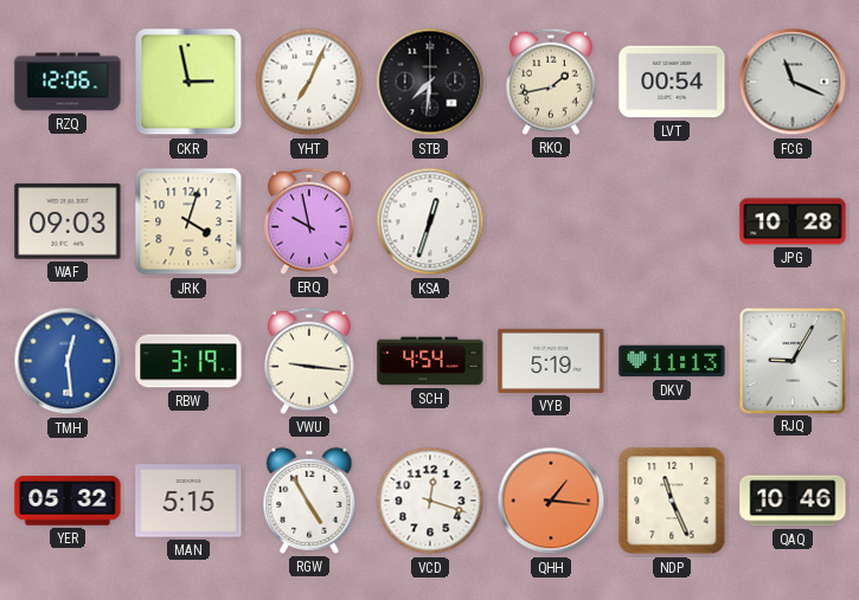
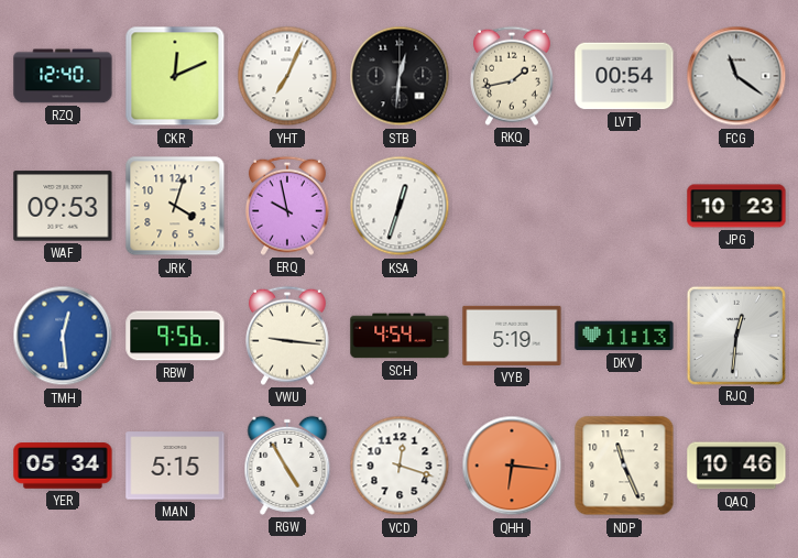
RZQ: 12:06 -> 12:40 (63, 76)
CKR: 2:58 -> 12:11 (175, 76)
STB: 7:31 -> 12:31 (400, 76)
FCG: 11:19 -> 11:21 (736, 76)
WAF: 09:03 -> 09:53 (63, 206)
JPG: 10:28 -> 10:23 (736, 206)
RBW: 3:19 -> 9:56 (175, 336)
RJQ: 9:05 -> 12:31 (735, 335)
YER: 05:32 -> 05:34 (63, 466)
QHH: 1:16 -> 6:16 (512, 466)
